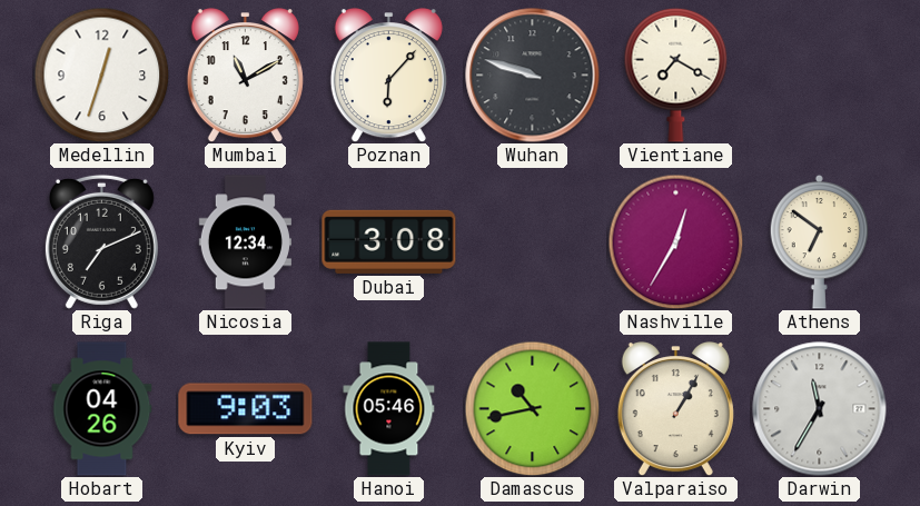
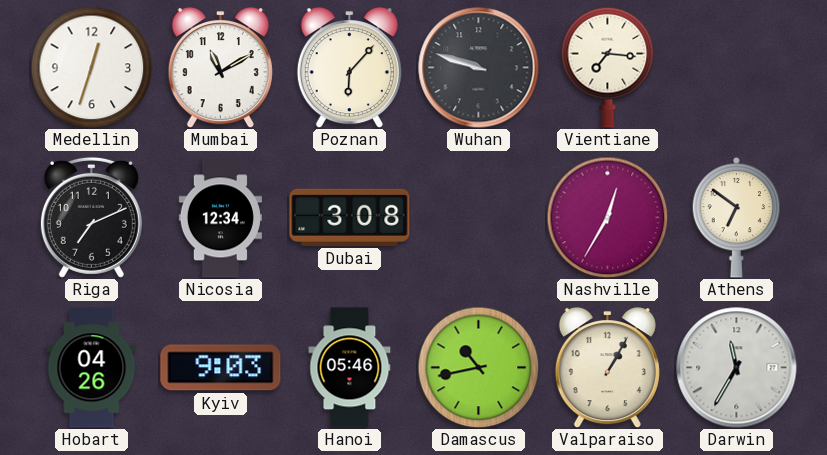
Vientiane: 7:20 -> 7:16 (608, 67)
